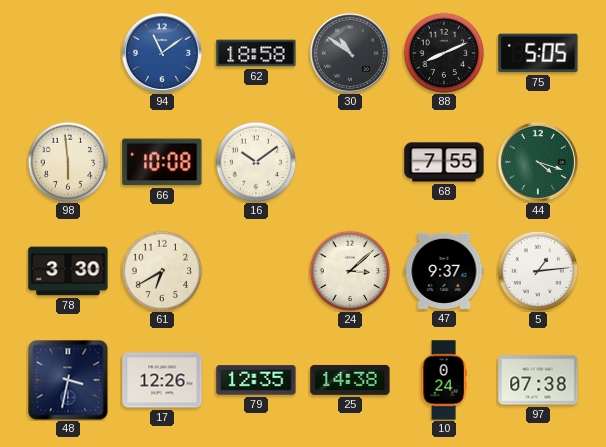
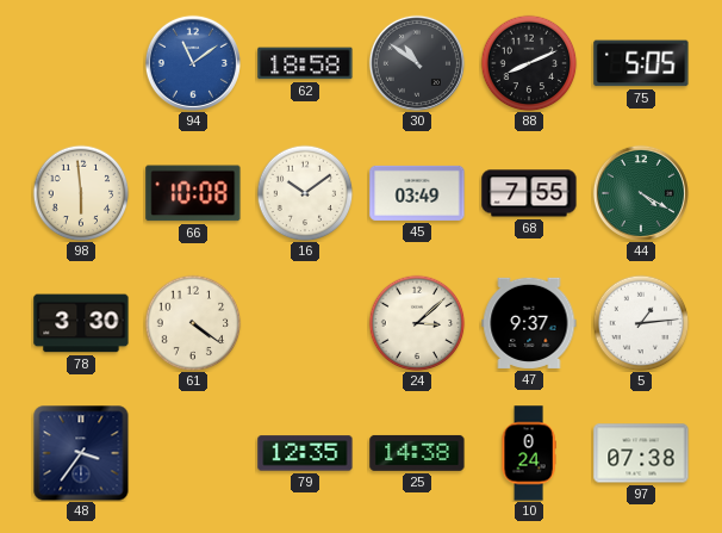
45: none -> 03:49 (417, 193)
44: 4:18 -> 4:20 (641, 193)
61: 6:40 -> 4:21 (193, 323)
48: 3:32 -> 3:36 (81, 453)
17: 12:26 -> none (162, 380)
